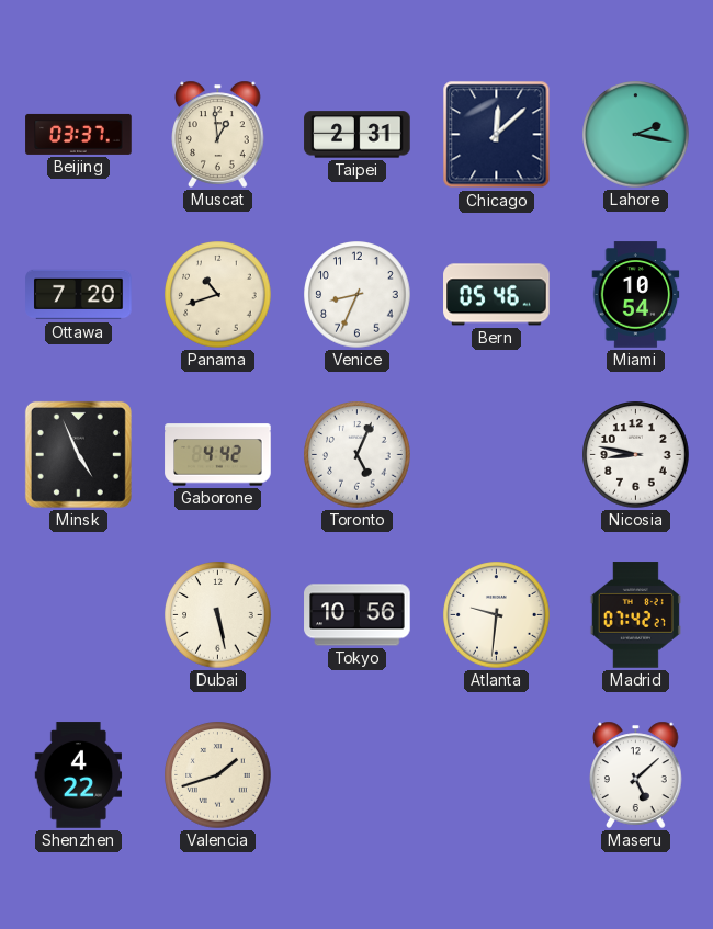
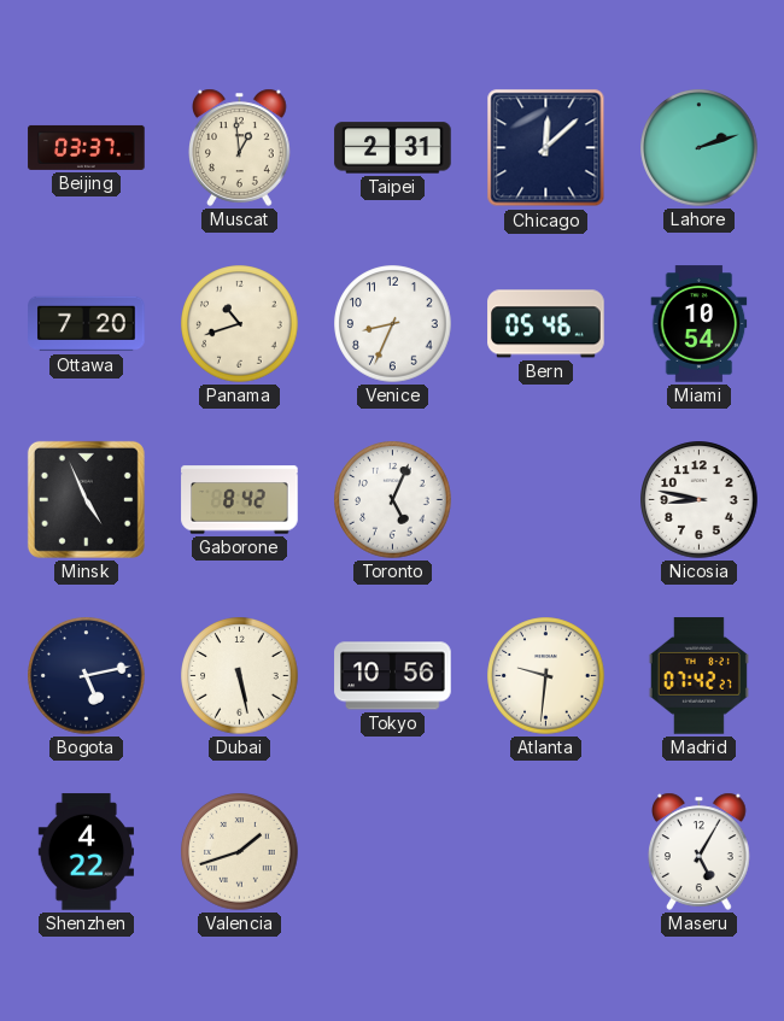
Lahore: 2:17 -> 2:12 (700, 148)
Gaborone: 4:42 -> 8:42 (240, 500)
Bogota: none -> 5:13 (87, 676)
Maseru: 5:08 -> 5:05 (700, 851)
